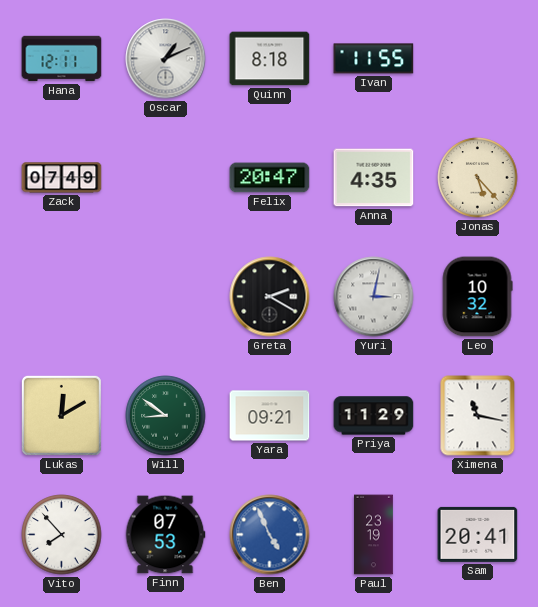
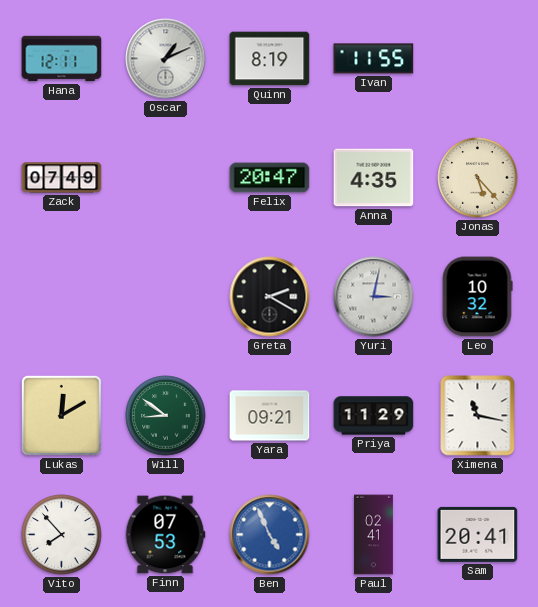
Quinn: 8:18 -> 8:19 (270, 59)
Paul: 23:19 -> 02:41 (374, 535)
